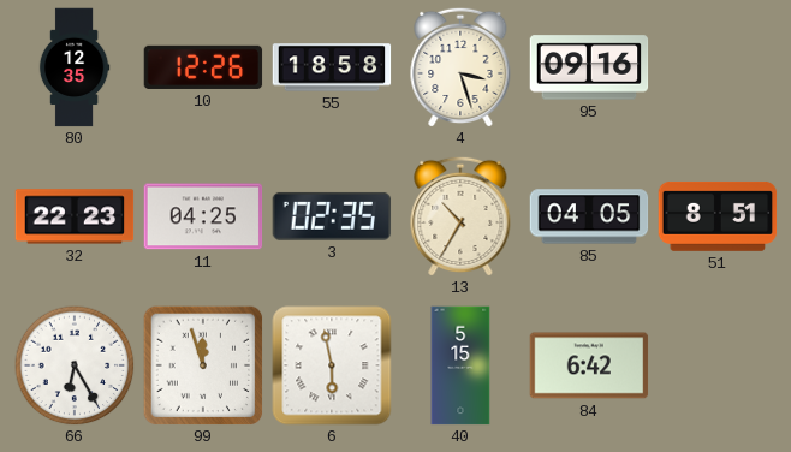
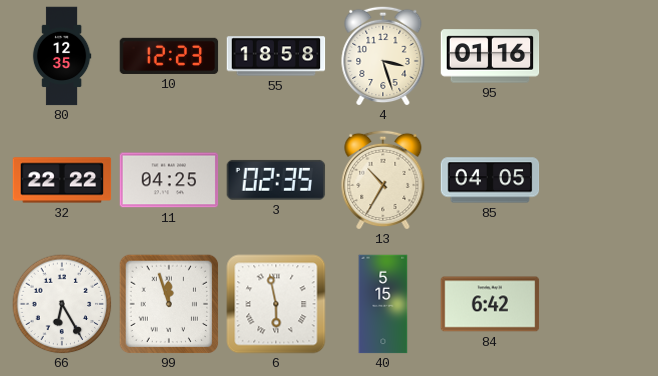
10: 12:26 -> 12:23 (169, 56)
95: 09:16 -> 01:16 (490, 56)
32: 22:23 -> 22:22 (62, 180)
51: 8:51 -> none (718, 216)
